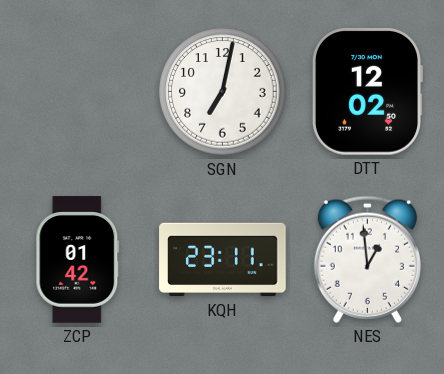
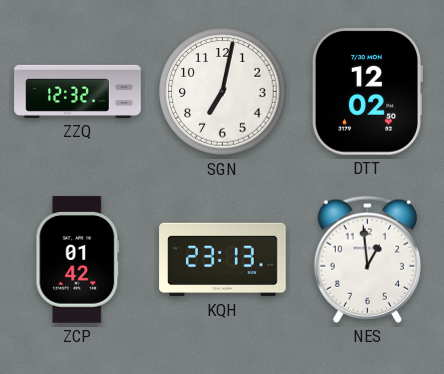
ZZQ: none -> 12:32 (78, 91)
KQH: 23:11 -> 23:13 (223, 260)
